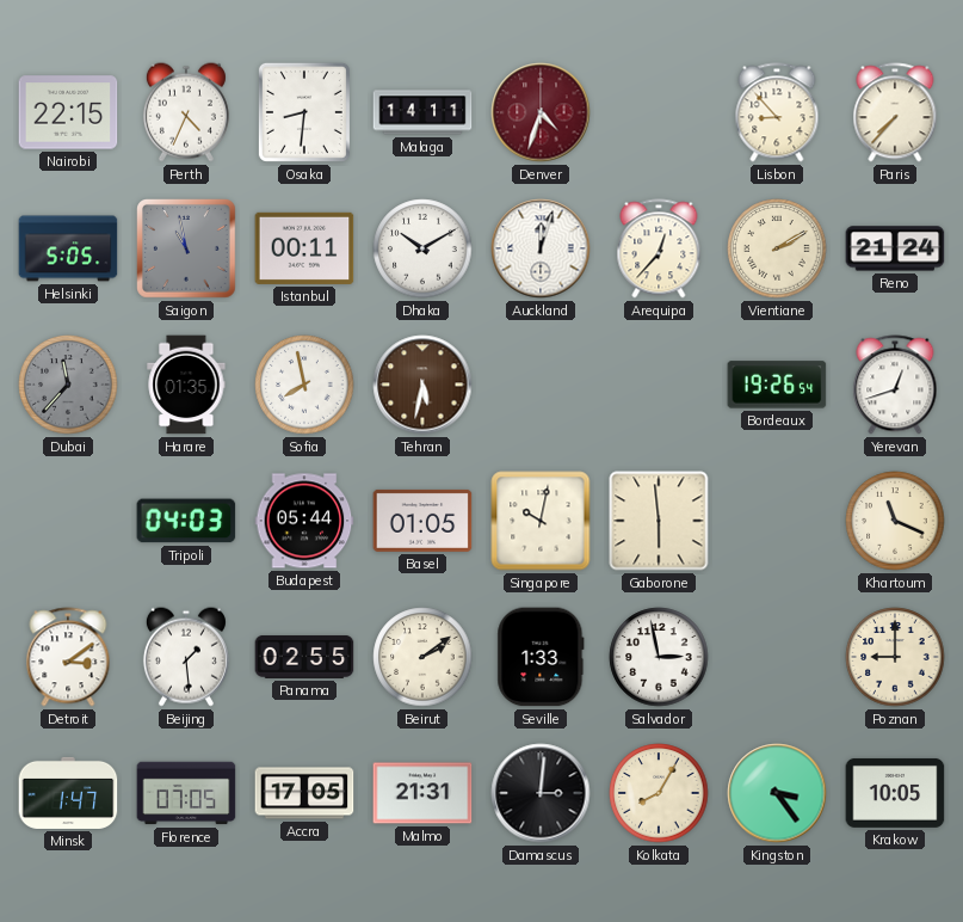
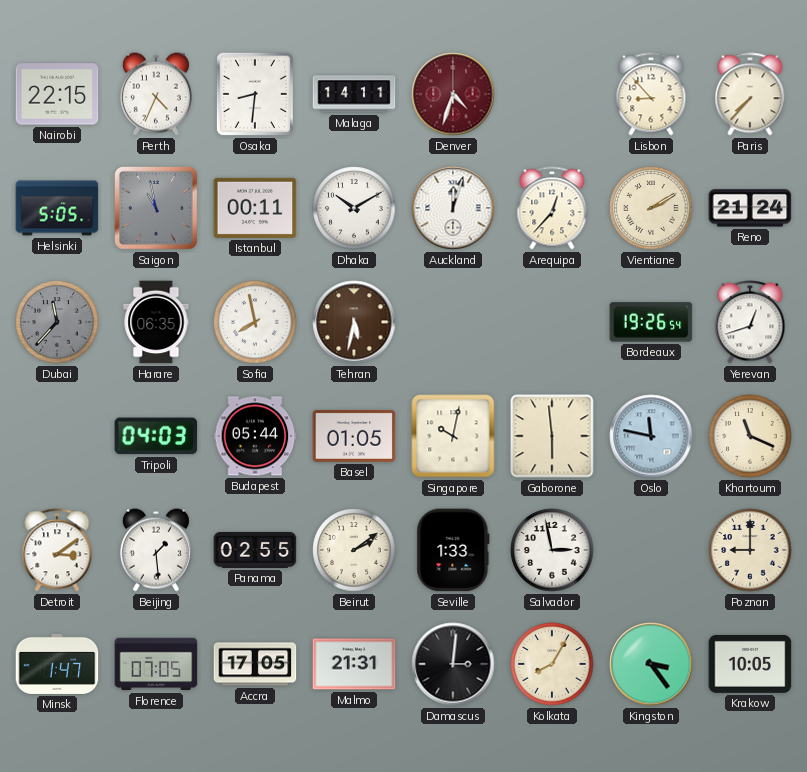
Harare: 01:35 -> 06:35 (156, 322)
Oslo: none -> 11:47 (651, 436)
